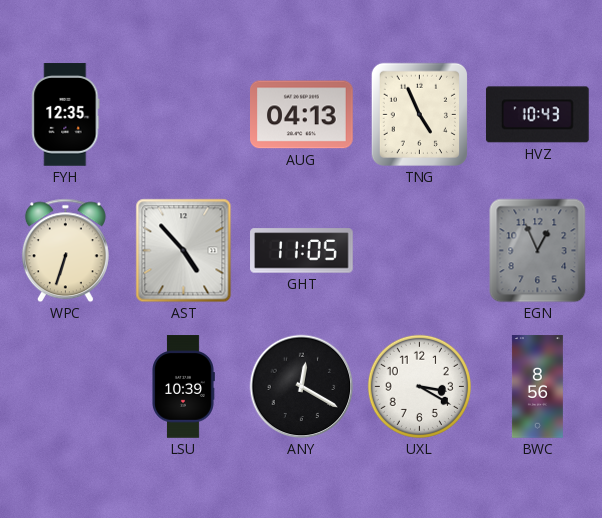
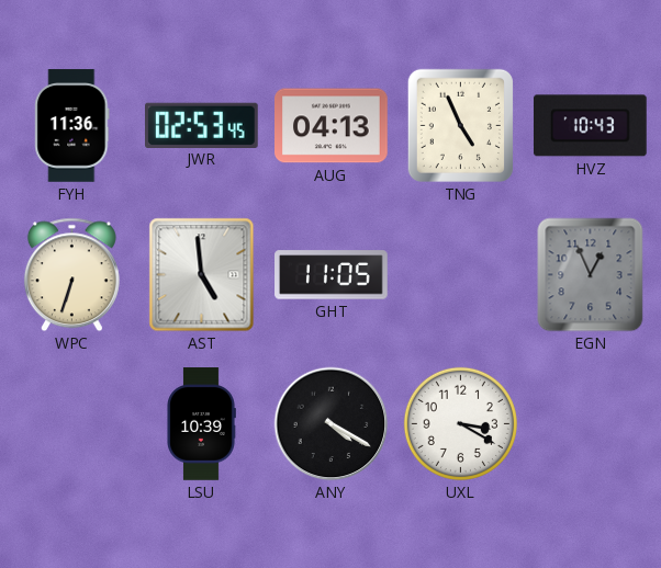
FYH: 12:35 -> 11:36 (72, 126)
JWR: none -> 02:53 (202, 125)
AST: 4:53 -> 4:59 (202, 275)
ANY: 12:20 -> 4:20 (332, 424)
BWC: 8:56 -> none (537, 387)
